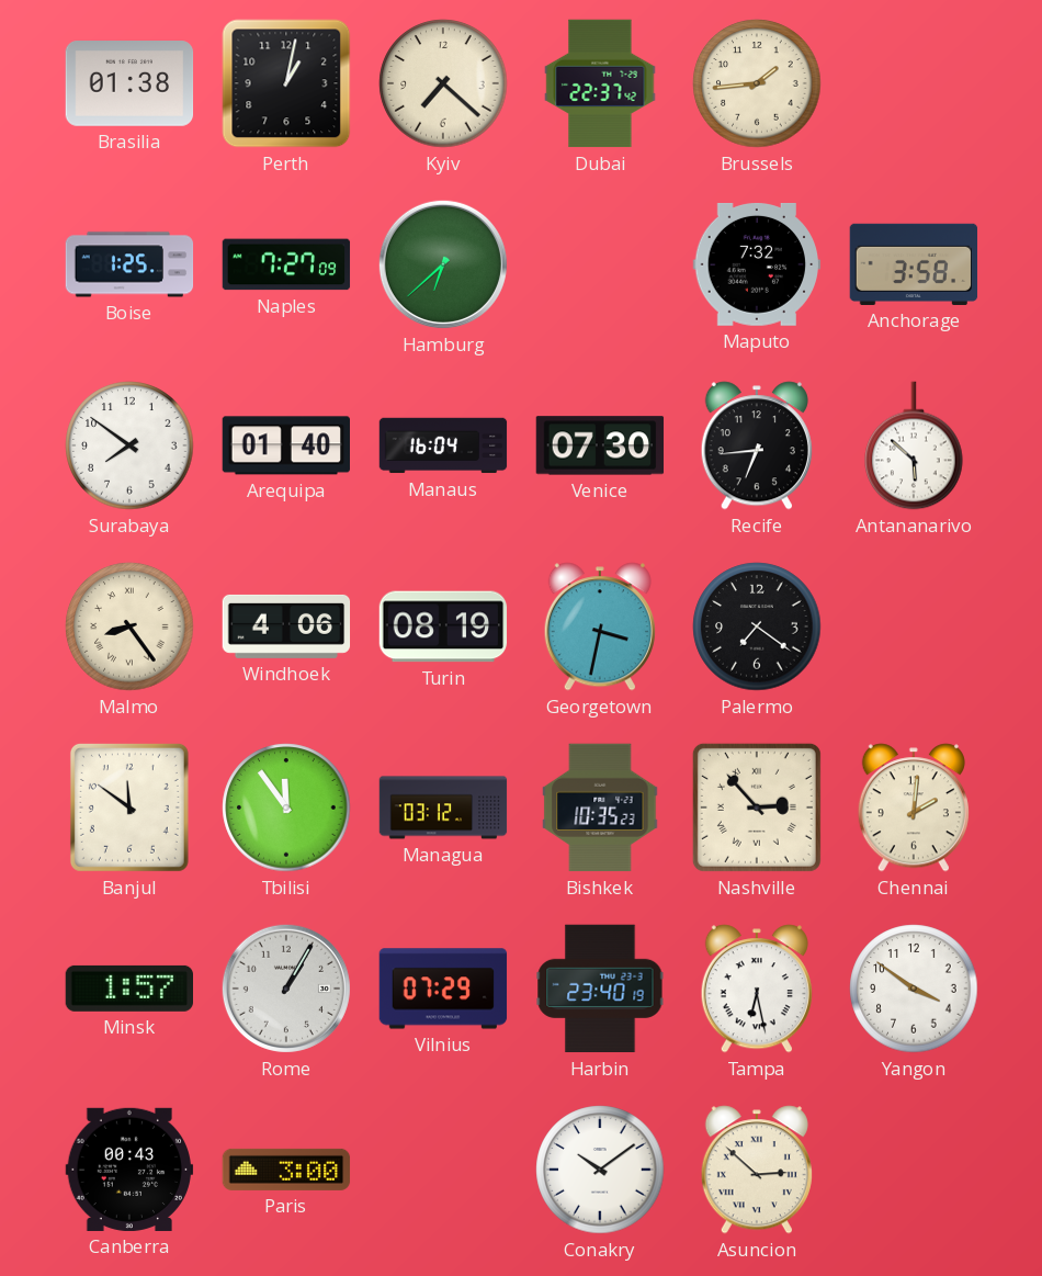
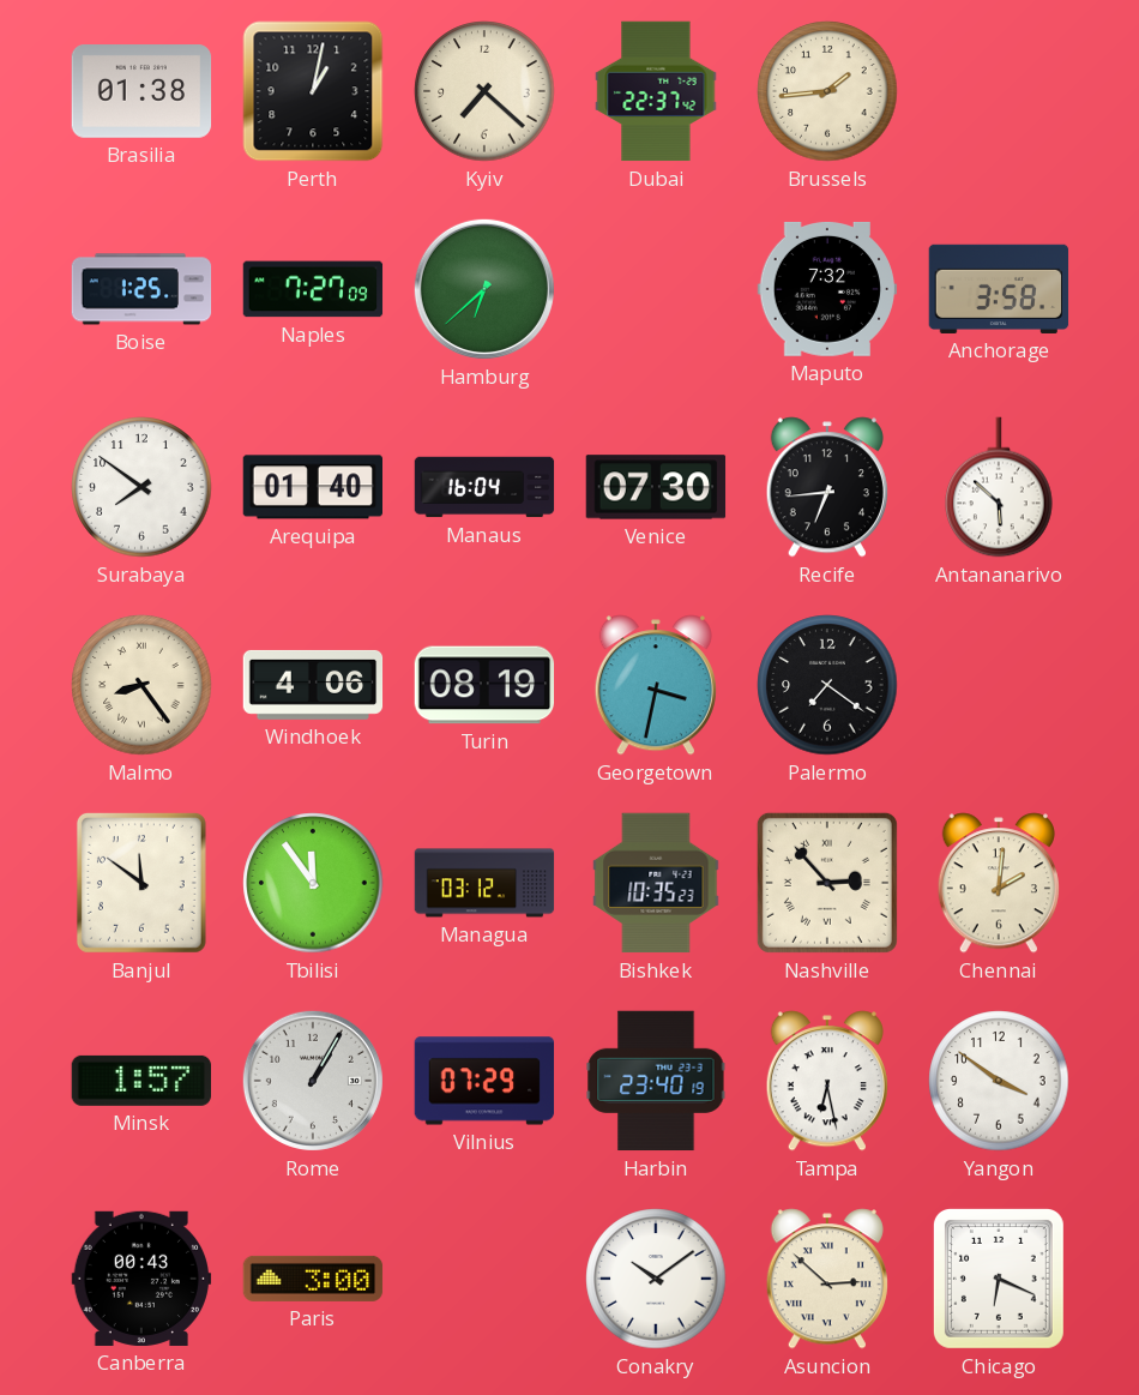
Chicago: none -> 6:19 (999, 1279)
